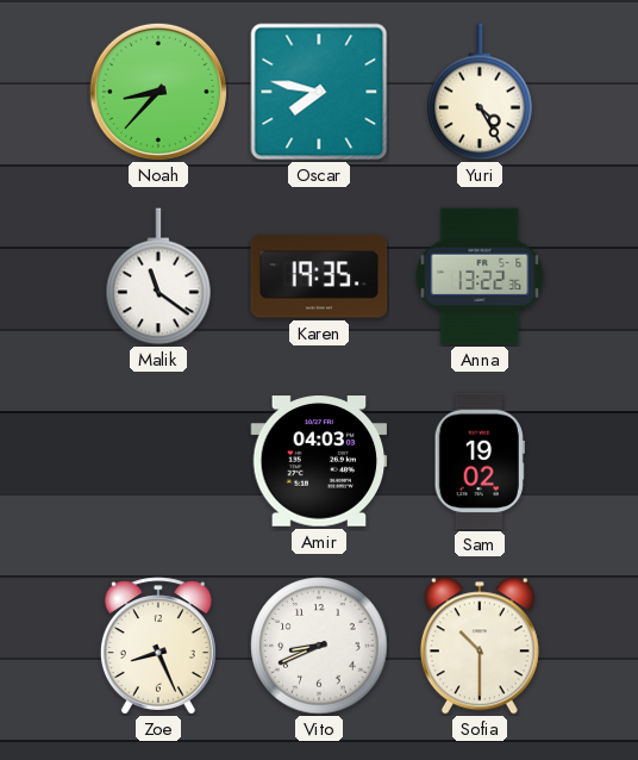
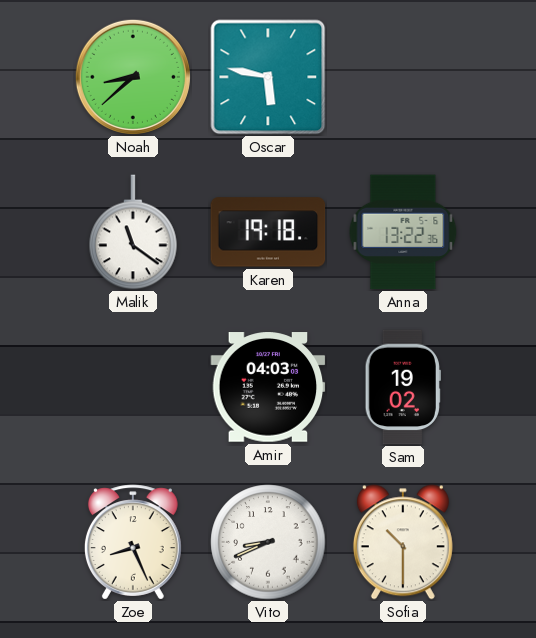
Noah: 8:37 -> 8:38 (133, 77)
Oscar: 7:47 -> 5:47 (268, 77)
Yuri: 4:25 -> none (480, 92)
Karen: 19:35 -> 19:18 (268, 232)
